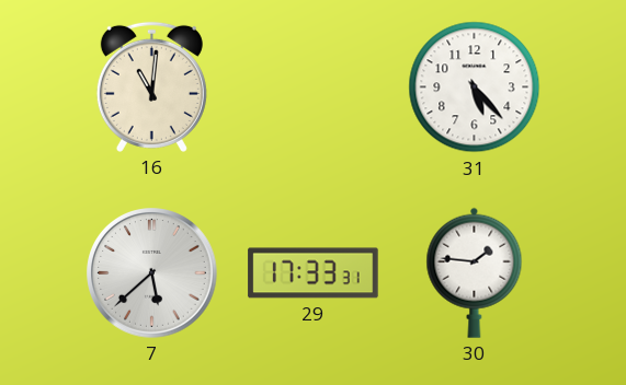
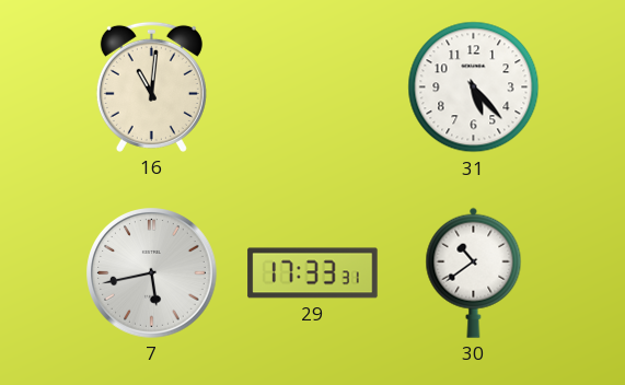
7: 5:38 -> 5:43 (152, 273)
30: 1:46 -> 10:39 (474, 272)
